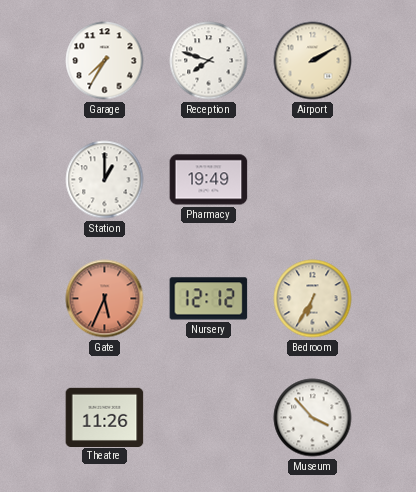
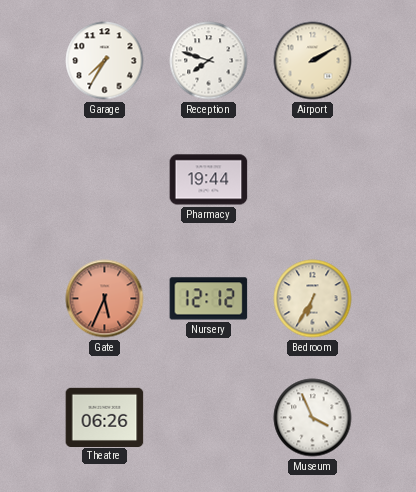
Station: 1:00 -> none (105, 180)
Pharmacy: 19:49 -> 19:44 (209, 180)
Theatre: 11:26 -> 06:26 (105, 417)
Museum: 3:53 -> 3:56 (313, 418)
